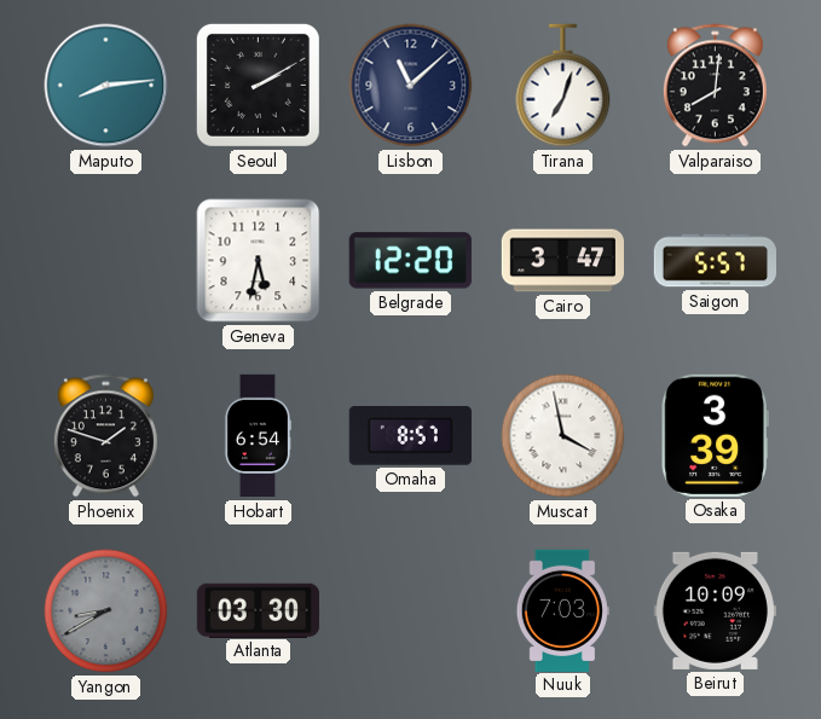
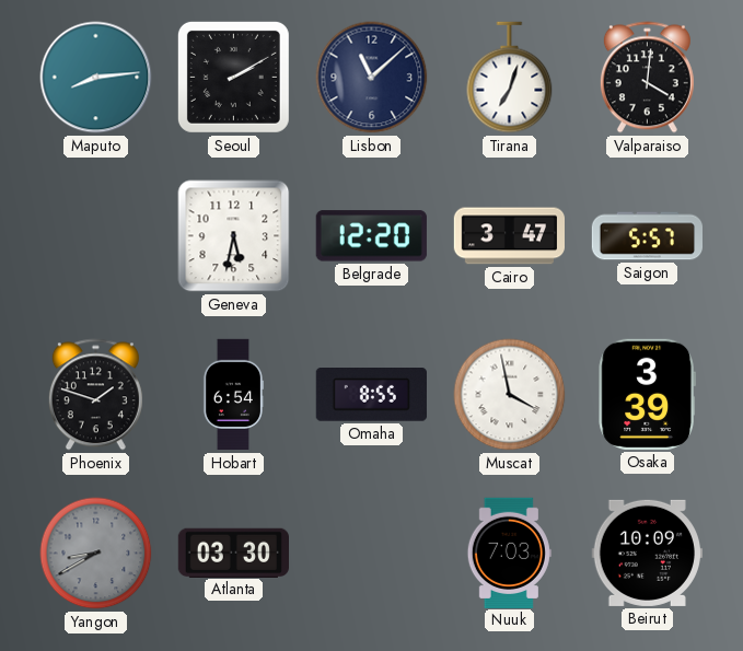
Valparaiso: 8:01 -> 4:01 (647, 78)
Omaha: 8:57 -> 8:55 (371, 395)
